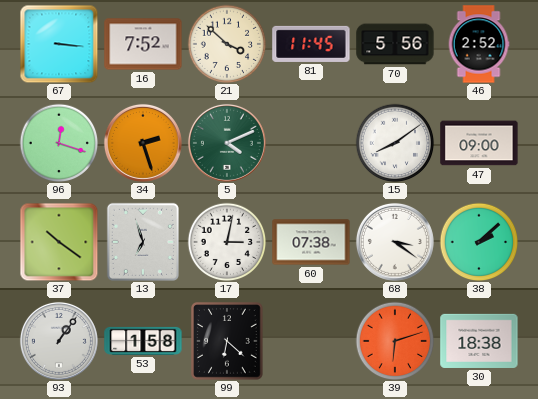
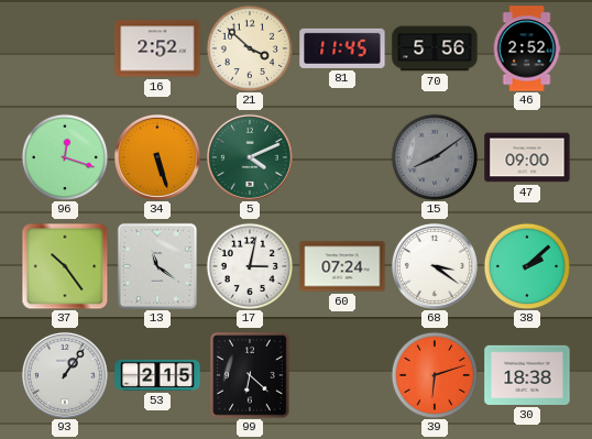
67: 3:16 -> none (59, 44)
16: 7:52 -> 2:52 (157, 48)
34: 2:27 -> 5:27 (157, 157)
15 dial: white -> grey (435, 157)
37: 10:21 -> 10:24 (65, 266)
13: 6:57 -> 11:21 (157, 266)
60: 07:38 -> 07:24 (342, 266)
53: 1:58 -> 2:15 (157, 375)
